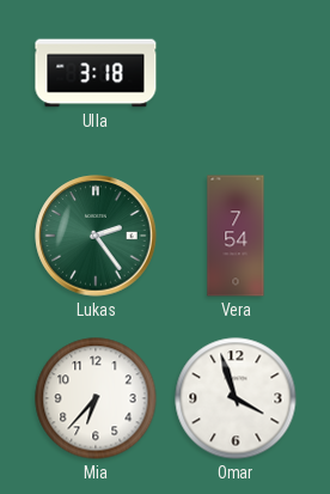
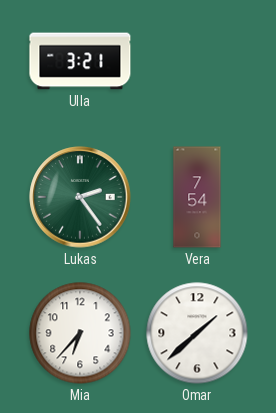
Ulla: 3:18 -> 3:21 (80, 61)
Omar: 3:57 -> 1:38 (197, 333)
